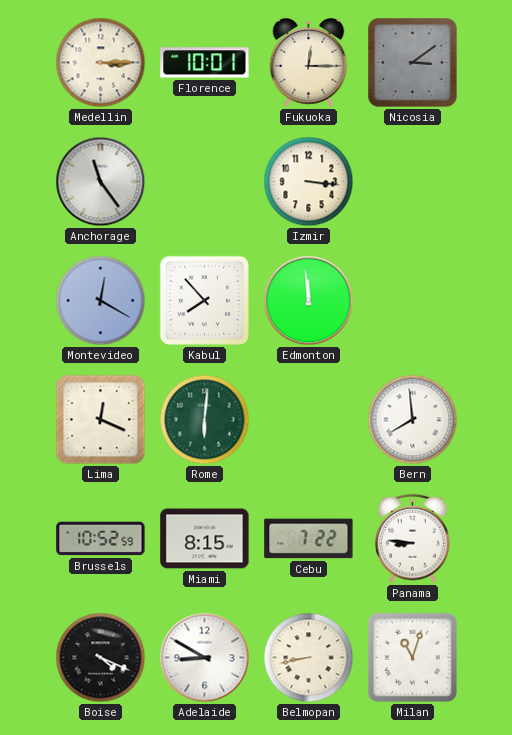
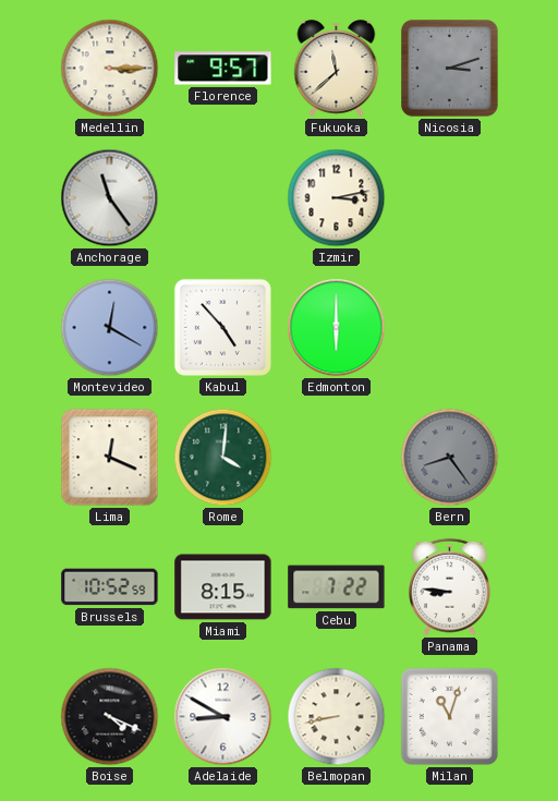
Florence: 10:01 -> 9:57 (223, 69)
Fukuoka: 12:15 -> 11:38 (337, 68)
Nicosia: 3:09 -> 3:12 (450, 69)
Izmir: 3:16 -> 3:13 (337, 198)
Kabul: 7:53 -> 4:53 (222, 327)
Edmonton: 11:59 -> 6:00 (337, 328)
Rome: 6:01 -> 4:01 (223, 458)
Bern: 7:59 -> 8:24 (450, 458)
Bern dial: white -> grey (450, 458)
